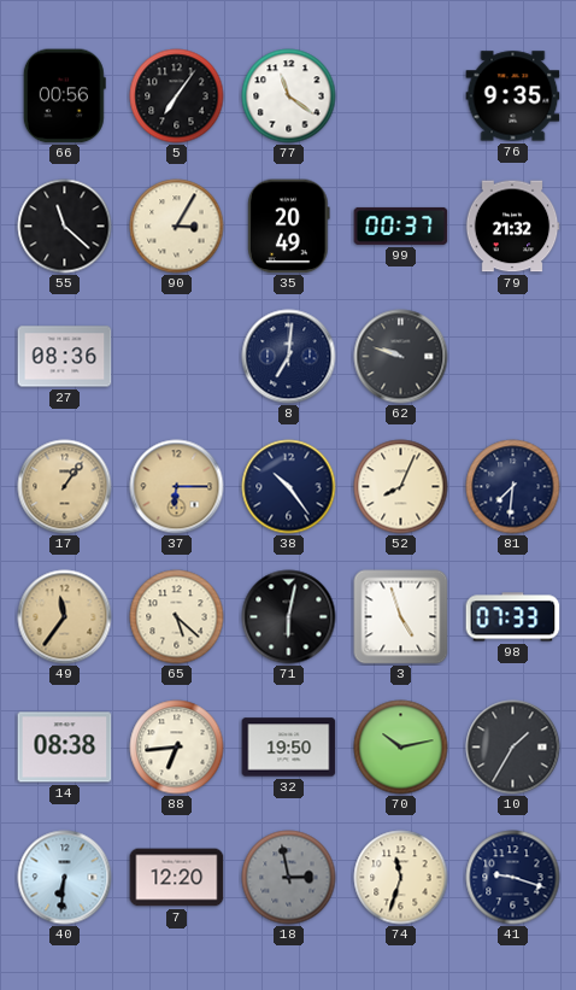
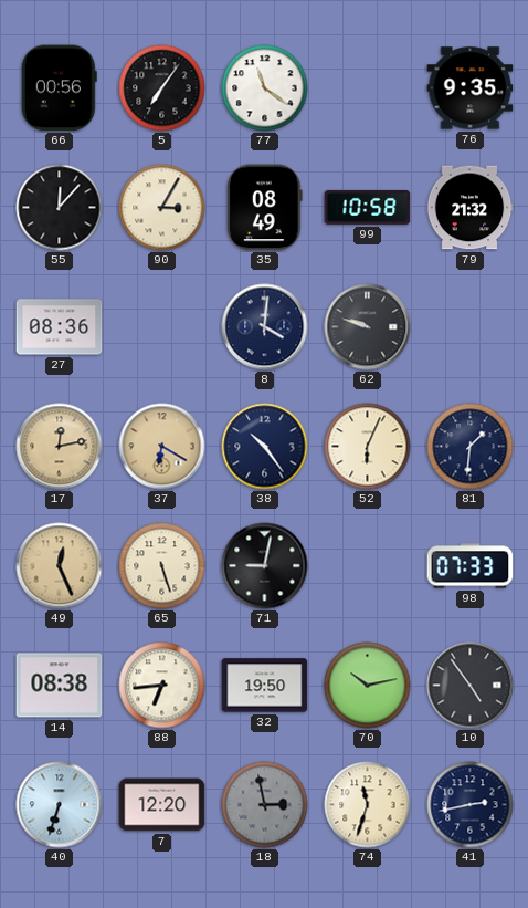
55: 11:22 -> 12:07 (60, 208)
35: 20:49 -> 08:49 (265, 208)
99: 00:37 -> 10:58 (368, 207)
8: 7:01 -> 4:01 (265, 327)
17: 1:06 -> 12:13 (60, 447)
37: 6:15 -> 6:20 (162, 447)
52: 8:04 -> 6:04 (368, 447)
81: 7:31 -> 1:31 (471, 447)
49: 11:36 -> 12:26 (60, 566)
65: 5:22 -> 5:27 (162, 566)
71: 6:02 -> 9:02 (265, 566)
3: 4:57 -> none (401, 617)
10: 1:35 -> 4:54 (471, 686)
40: 6:31 -> 6:33 (60, 805)
41: 9:18 -> 2:43 (471, 805)
